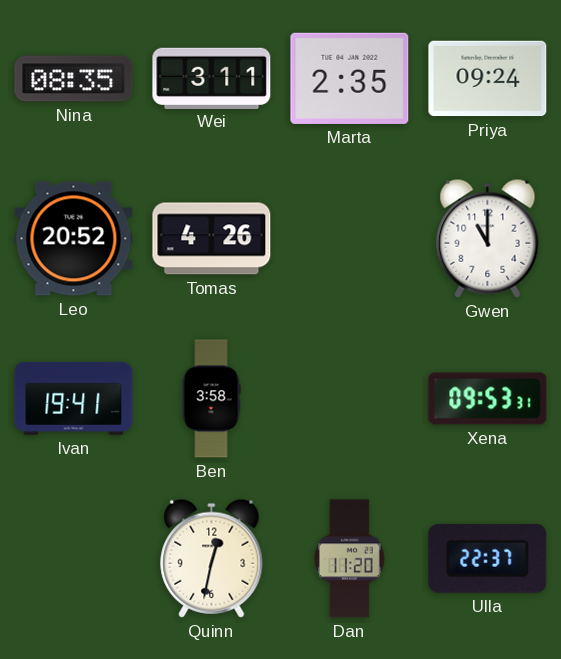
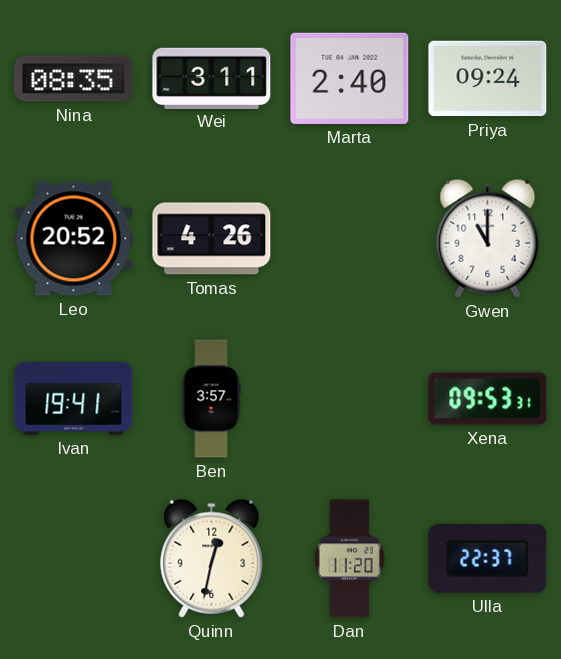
Marta: 2:35 -> 2:40 (350, 78)
Ben: 3:58 -> 3:57 (211, 399)
